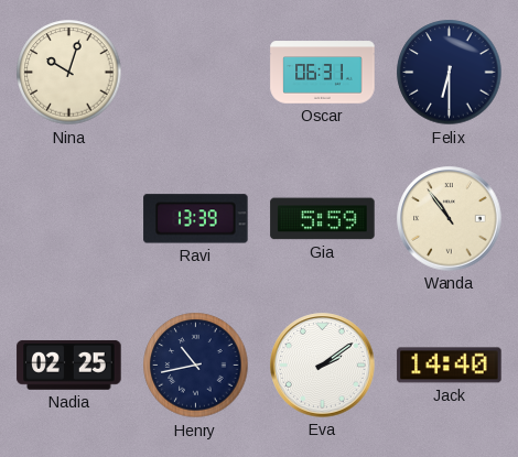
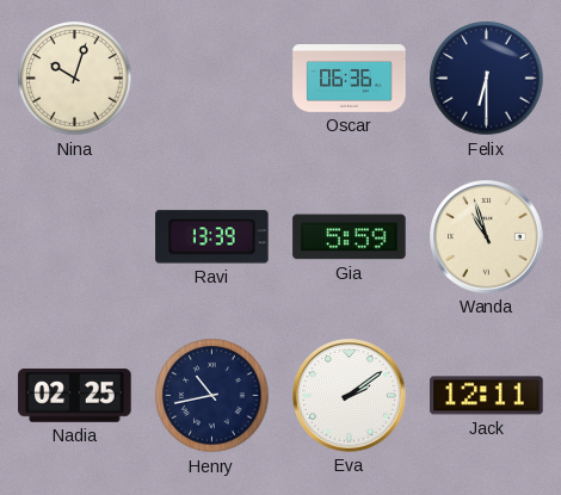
Oscar: 06:31 -> 06:36 (350, 79)
Wanda: 10:54 -> 10:57 (487, 237)
Jack: 14:40 -> 12:11 (487, 396)
